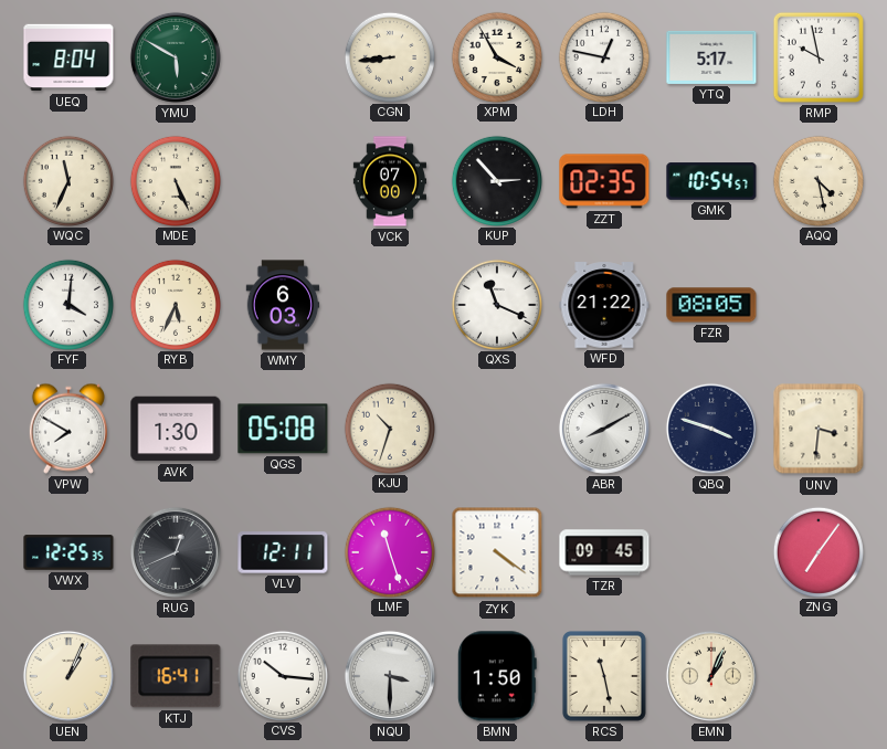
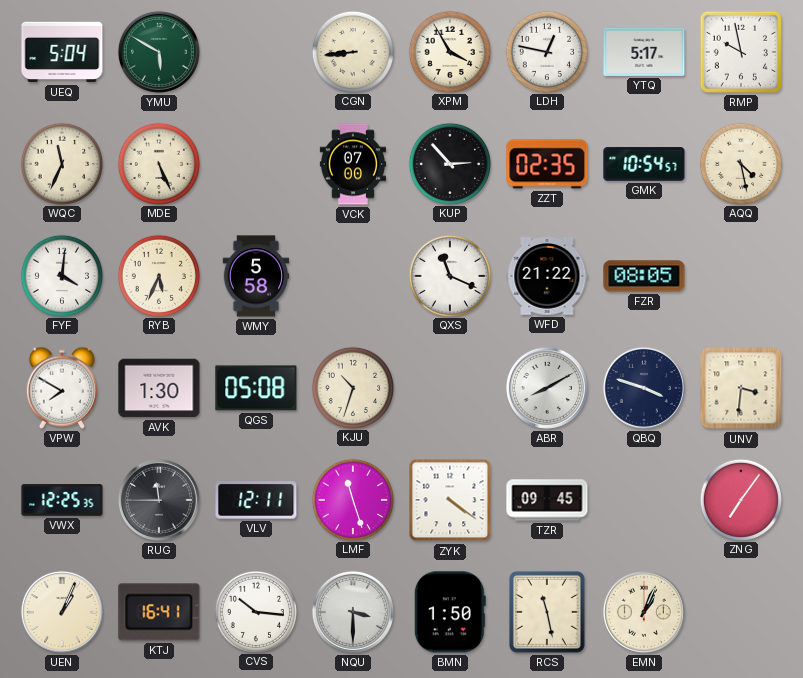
UEQ: 8:04 -> 5:04 (62, 52)
WMY: 6:03 -> 5:58 (256, 276)
RUG: 12:41 -> 11:45 (159, 500)
